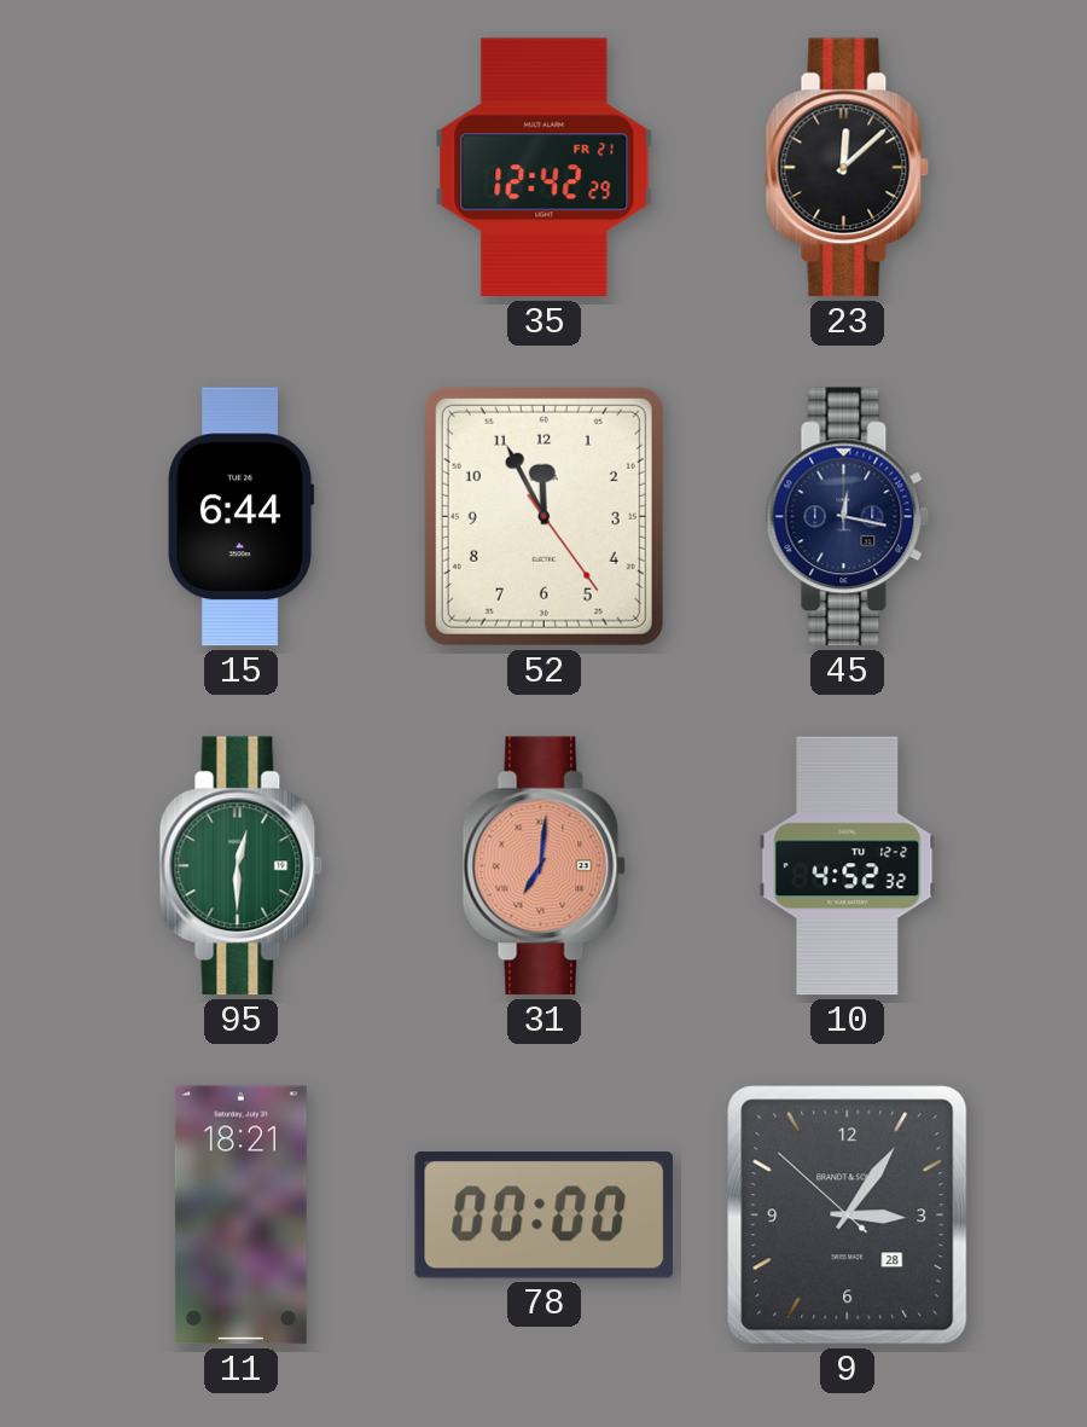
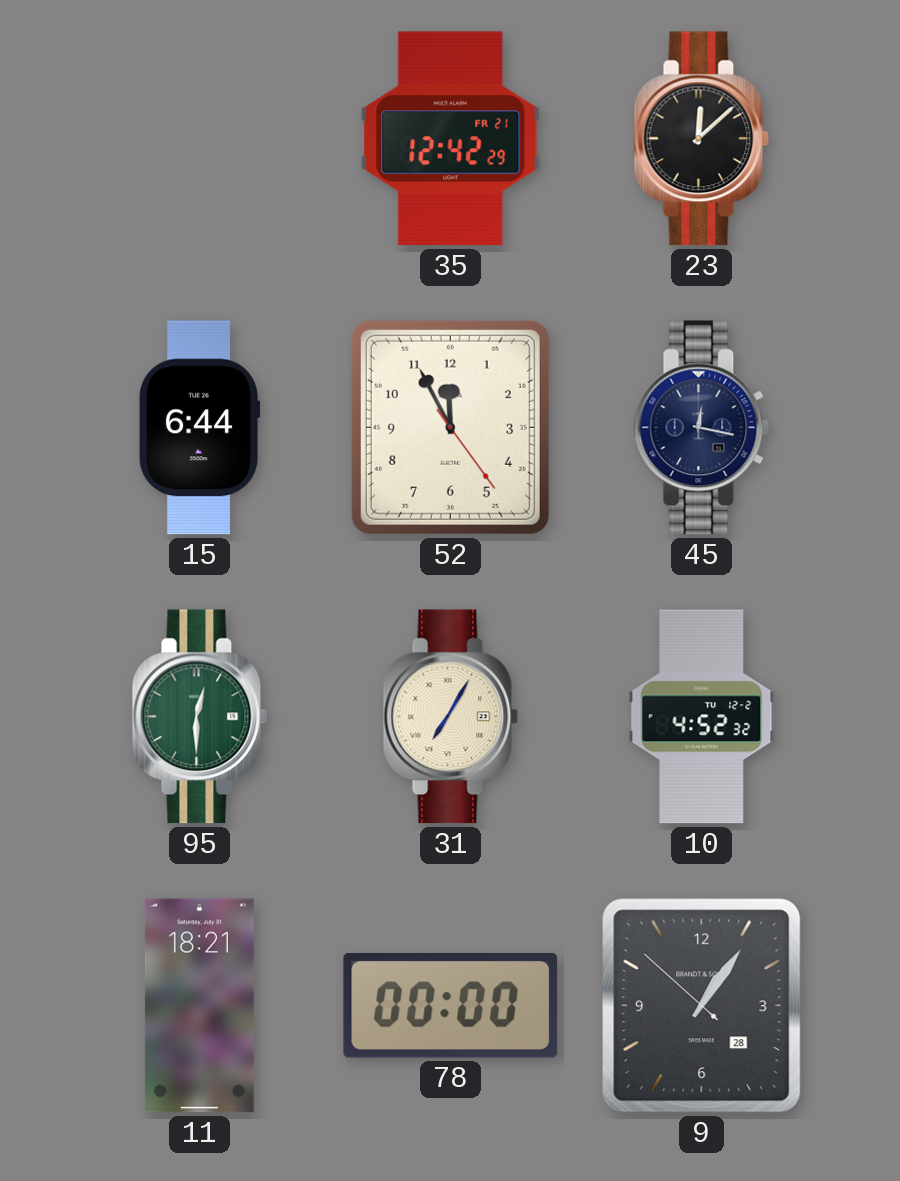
31: 7:01 -> 7:05 (451, 717)
31 dial: salmon -> cream (451, 717)
9: 3:05 -> 1:05 (702, 1006)
